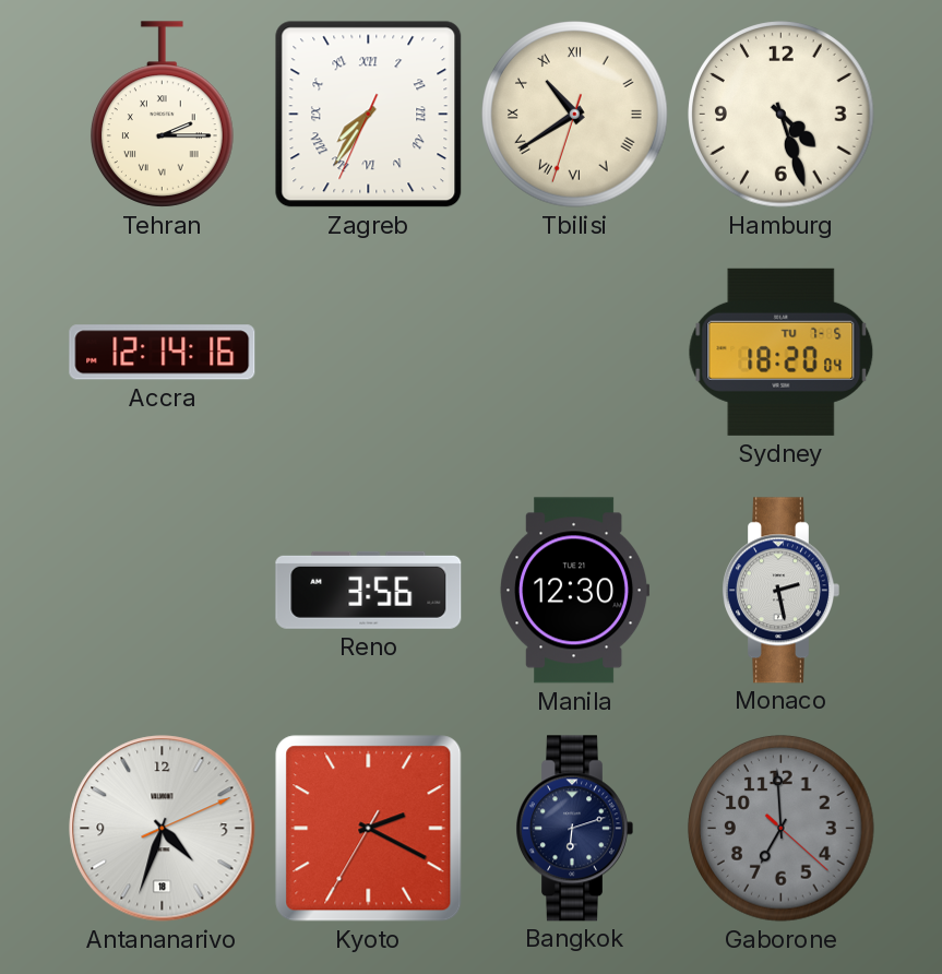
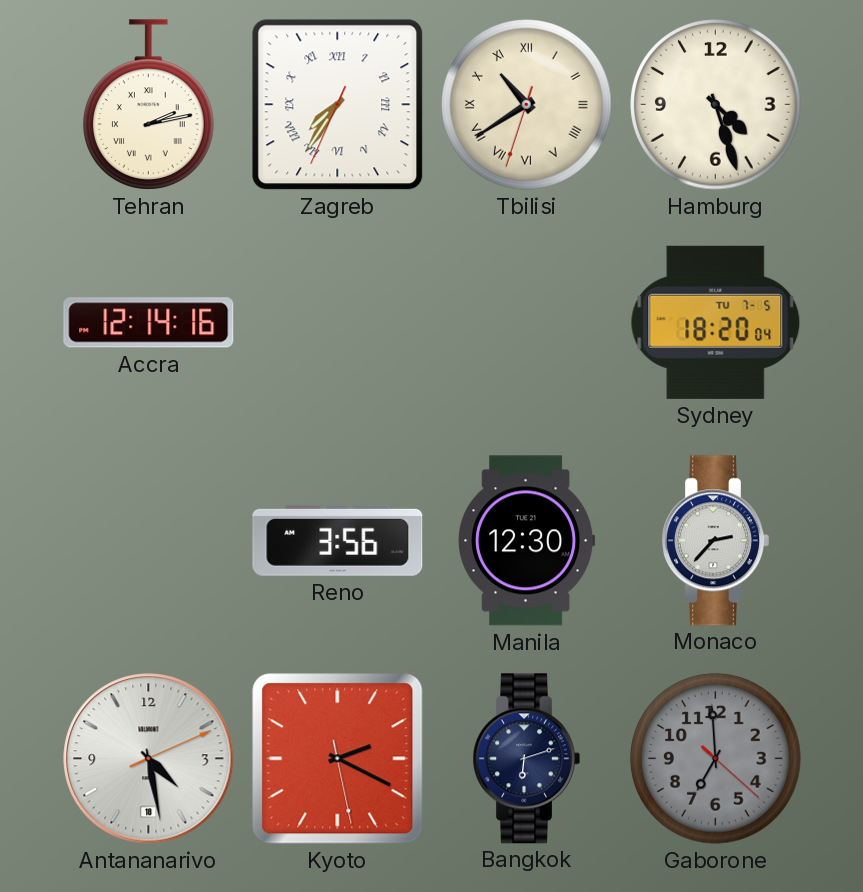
Tehran: 2:15 -> 2:13 (149, 105)
Monaco: 2:28 -> 2:37 (715, 541)
Antananarivo: 4:33 -> 4:28 (149, 759)
Kyoto: 2:19:35 -> 2:19:28 (338, 759)
